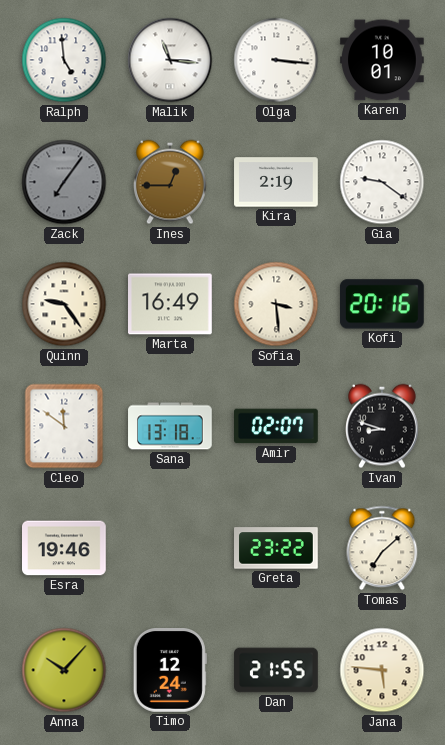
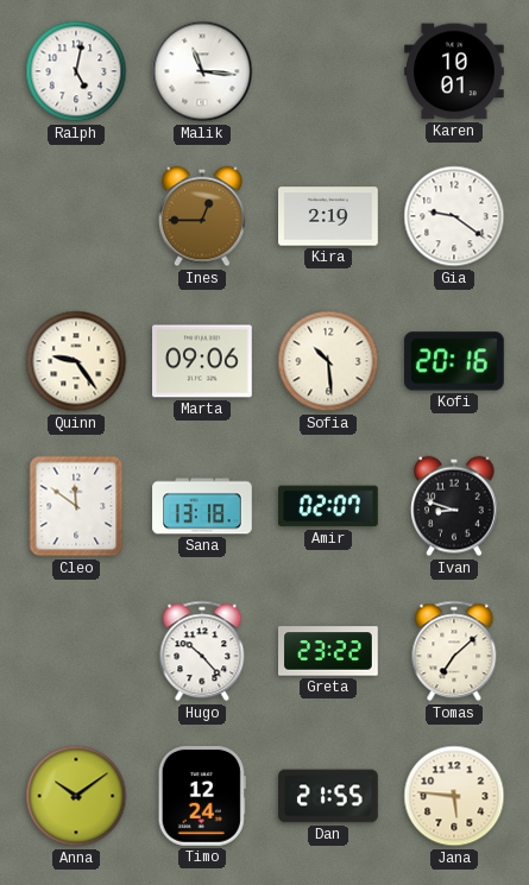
Ralph: 4:59 -> 5:02 (76, 71)
Olga: 3:16 -> none (276, 60)
Zack: 7:06 -> none (64, 182)
Marta: 16:49 -> 09:06 (203, 361)
Sofia: 3:29 -> 10:29 (328, 361)
Esra: 19:46 -> none (64, 548)
Hugo: none -> 10:23 (202, 651)
Anna: 10:07 -> 10:09 (76, 796)
